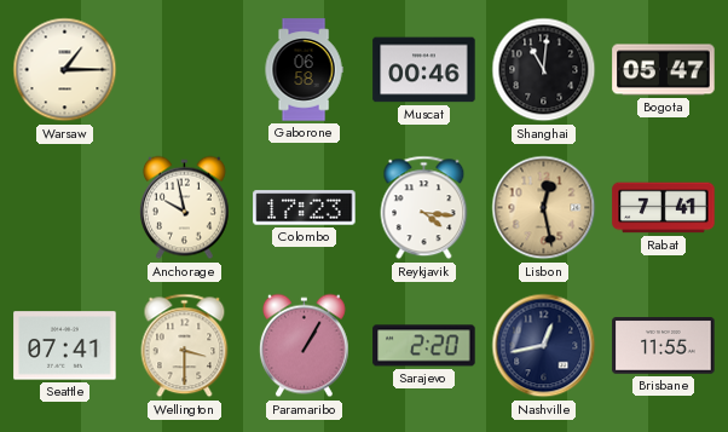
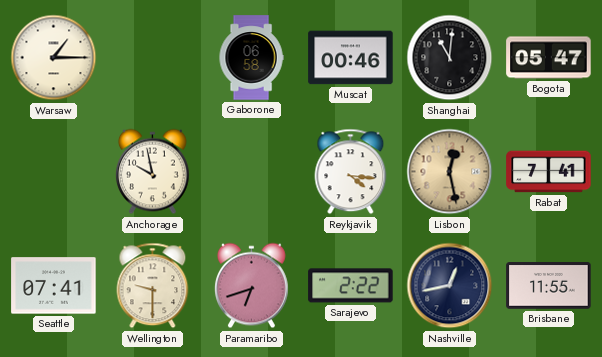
Colombo: 17:23 -> none (305, 208)
Wellington: 3:30 -> 9:30 (153, 286)
Paramaribo: 1:05 -> 6:42 (251, 286)
Sarajevo: 2:20 -> 2:22 (351, 286)
